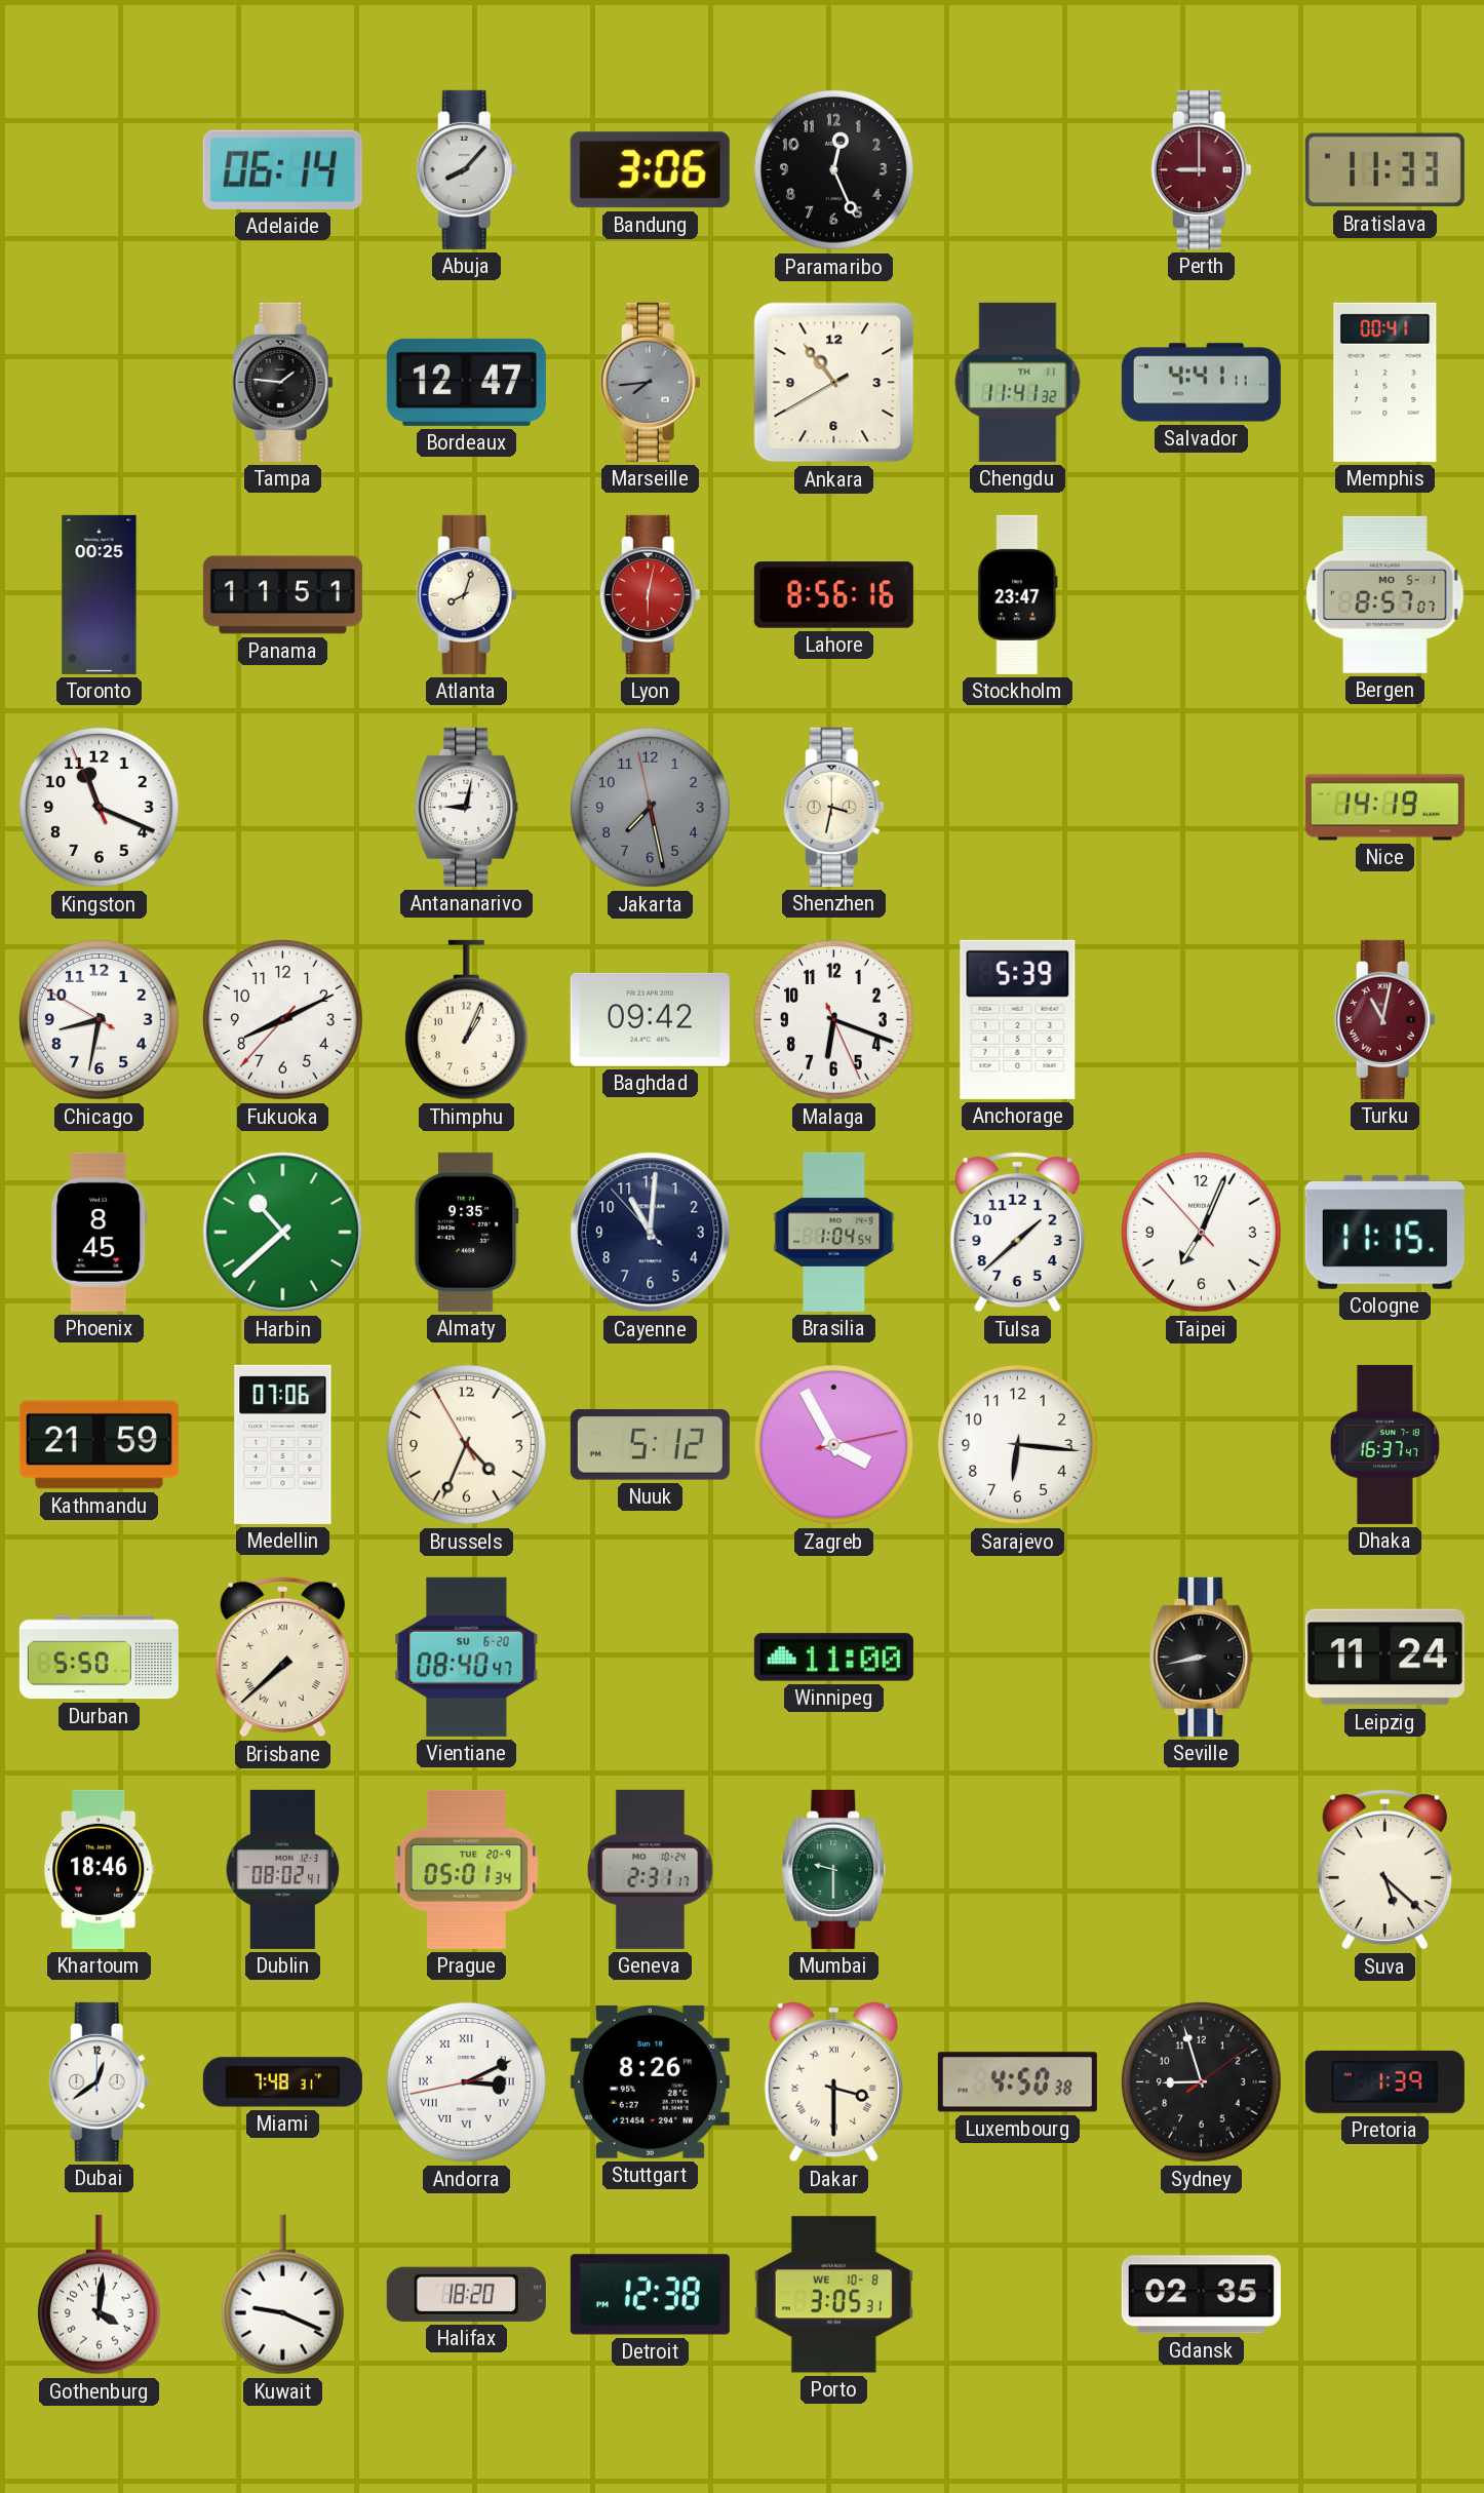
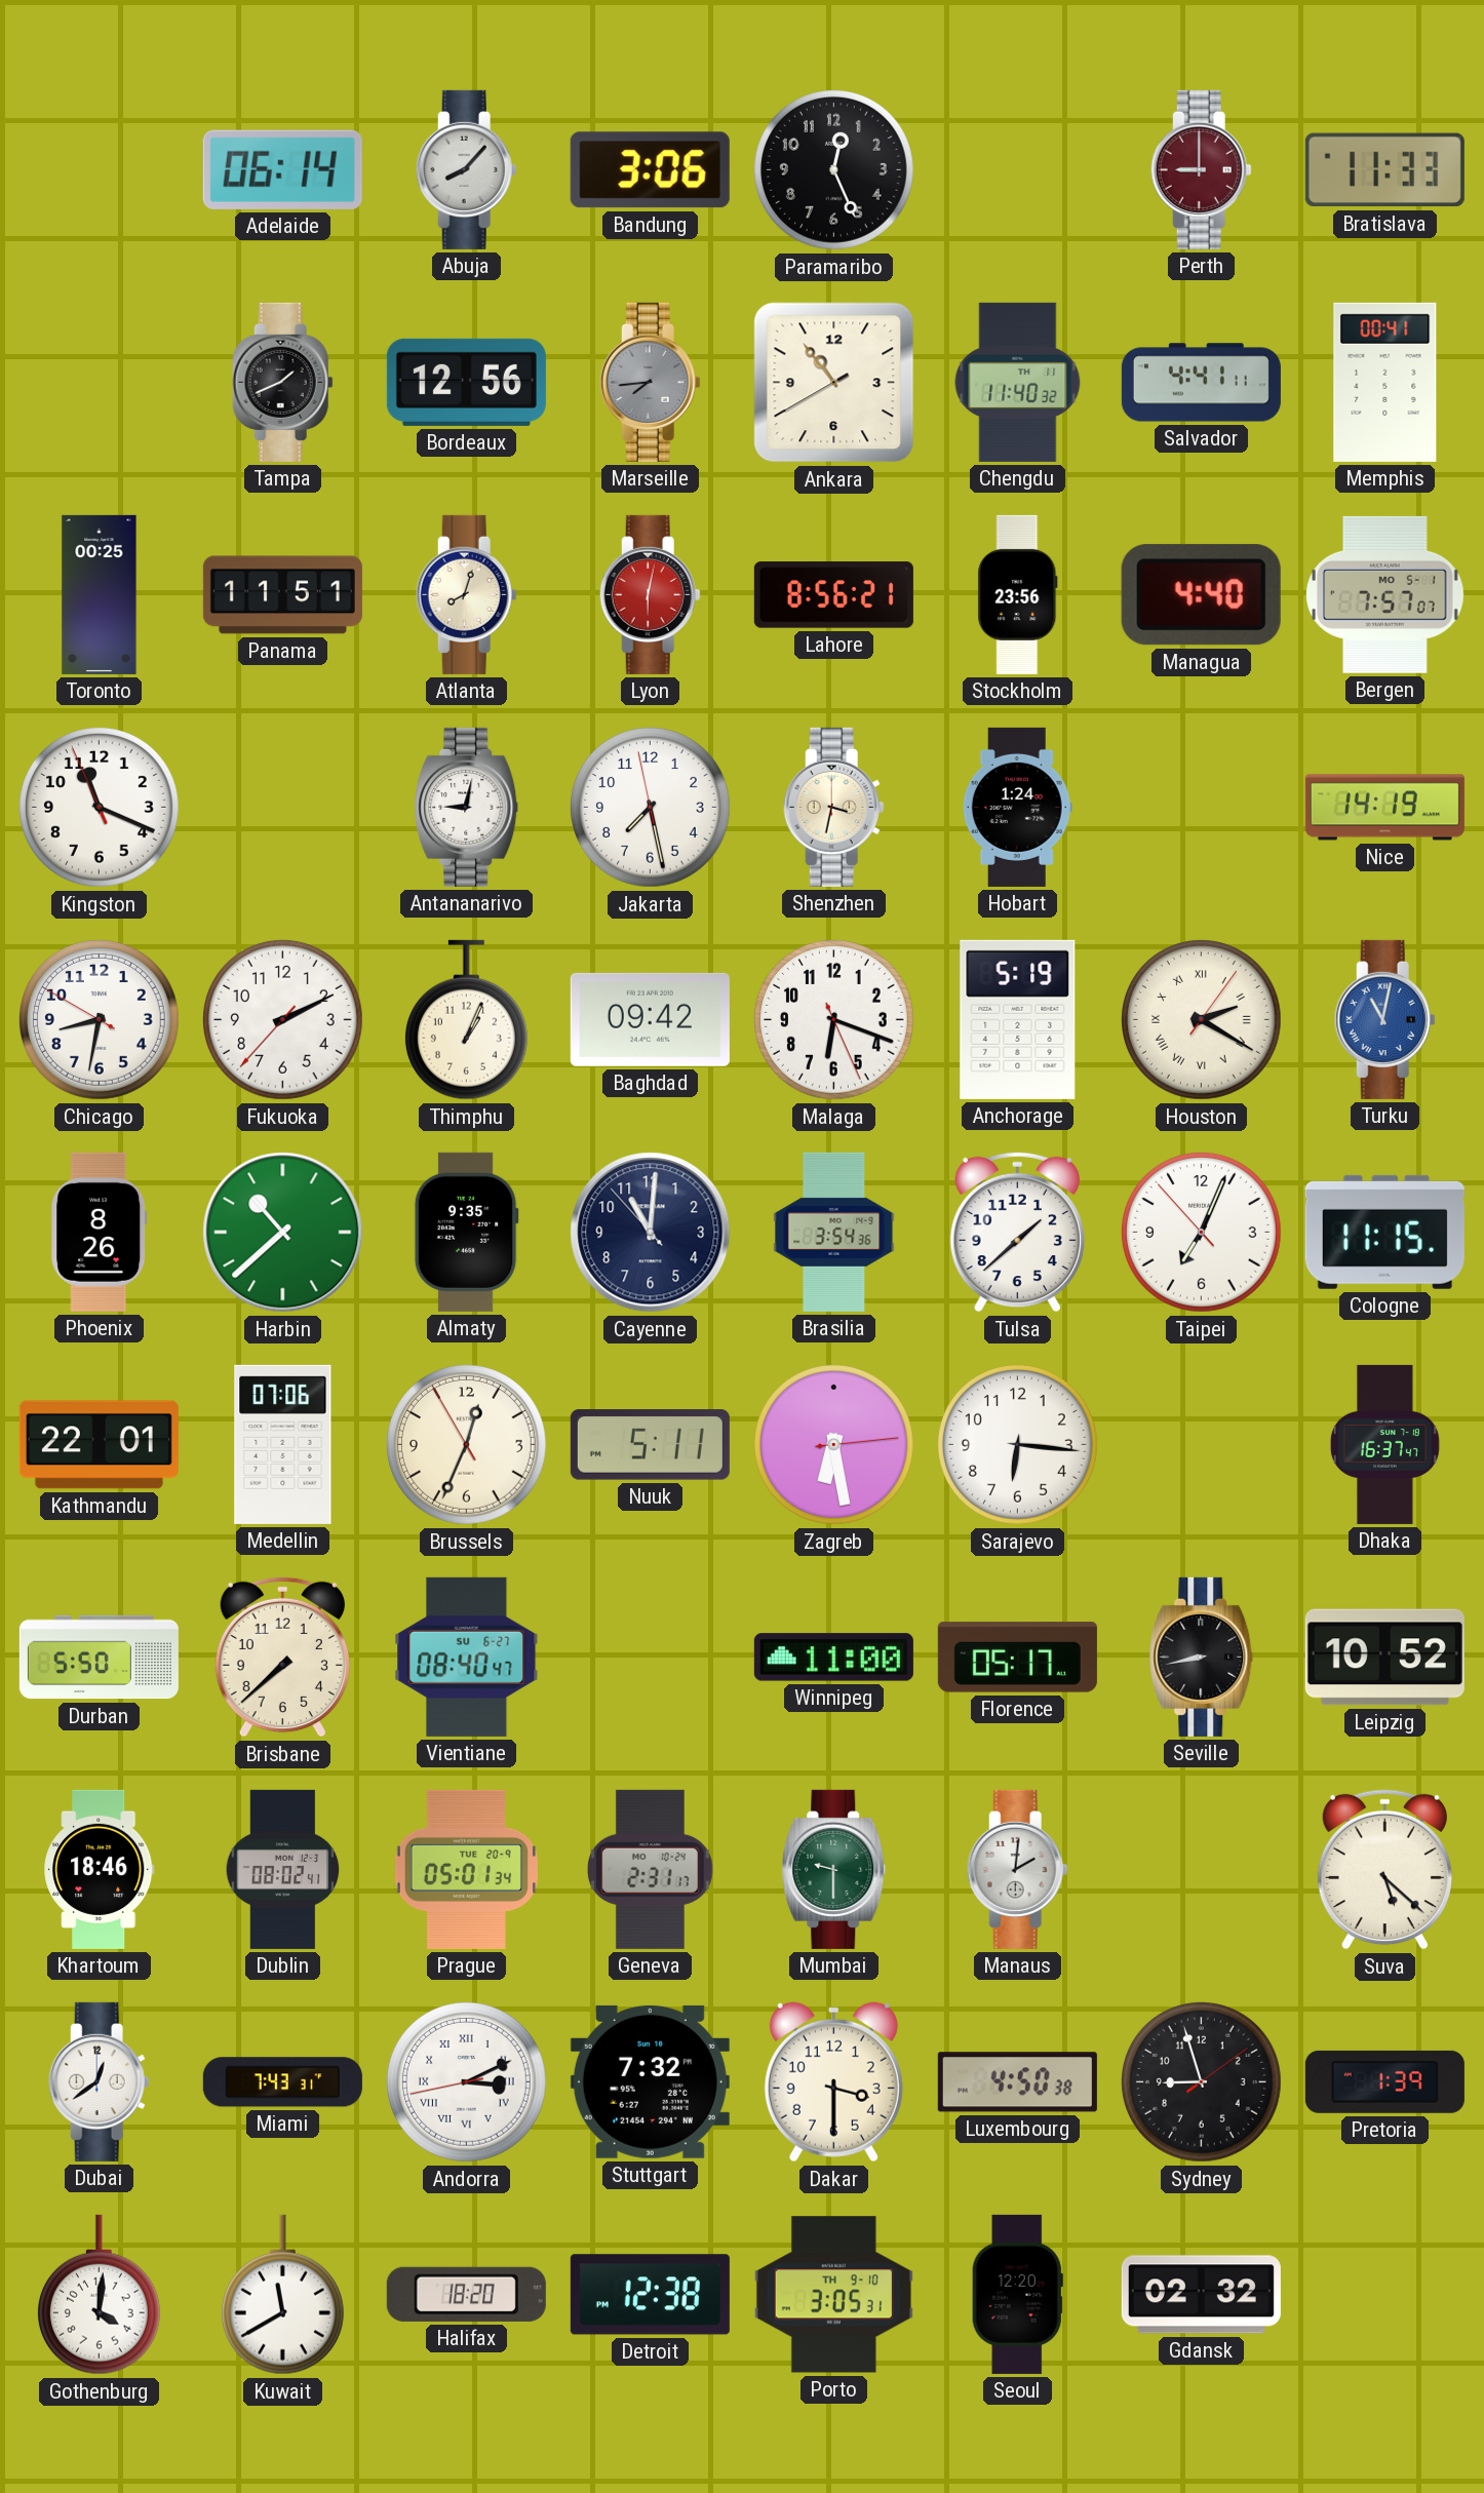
Tampa: 1:46 -> 1:41 (282, 382)
Bordeaux: 12:47 -> 12:56 (466, 382)
Chengdu: 11:41 -> 11:40 (1018, 382)
Lahore: 8:56:16 -> 8:56:21 (833, 595)
Stockholm: 23:47 -> 23:56 (1018, 594)
Managua: none -> 4:40 (1201, 595)
Bergen: 8:57 -> 7:57 (1385, 594)
Jakarta dial: grey -> white (650, 807)
Hobart: none -> 1:24 (1017, 807)
Fukuoka: 8:10 -> 2:10 (282, 1019)
Anchorage: 5:39 -> 5:19 (1018, 1019)
Houston: none -> 2:20 (1201, 1019)
Turku dial: burgundy -> blue (1384, 1019)
Phoenix: 8:45 -> 8:26 (100, 1232)
Brasilia: 1:04 -> 3:54 (834, 1232)
Kathmandu: 21:59 -> 22:01 (99, 1445)
Brussels: 4:33 -> 12:33 (466, 1444)
Nuuk: 5:12 -> 5:11 (650, 1445)
Zagreb: 3:55 -> 6:28 (833, 1444)
Brisbane numerals: Roman -> Arabic (282, 1658)
Vientiane date: SU 6-20 -> SU 6-27 (467, 1657)
Florence: none -> 05:17 (1017, 1658)
Leipzig: 11:24 -> 10:52 (1384, 1658)
Manaus: none -> 2:01 (1017, 1869)
Miami: 7:48 -> 7:43 (282, 2082)
Stuttgart: 8:26 -> 7:32 (650, 2081)
Dakar numerals: Roman -> Arabic (833, 2082)
Kuwait: 9:19 -> 11:40 (282, 2295)
Porto date: WE 10-8 -> TH 9-10 (833, 2295)
Seoul: none -> 12:20 (1017, 2294)
Gdansk: 02:35 -> 02:32 (1201, 2295)
